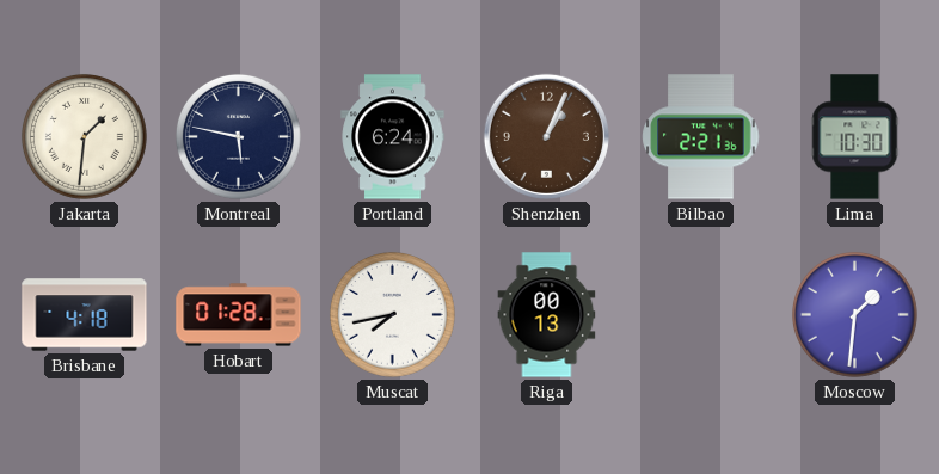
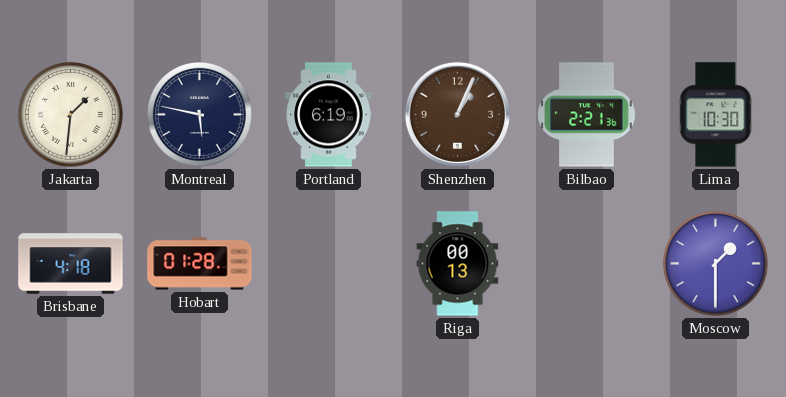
Portland: 6:24 -> 6:19 (329, 115)
Muscat: 7:43 -> none (392, 314)
Moscow: 1:31 -> 1:30 (715, 263)
